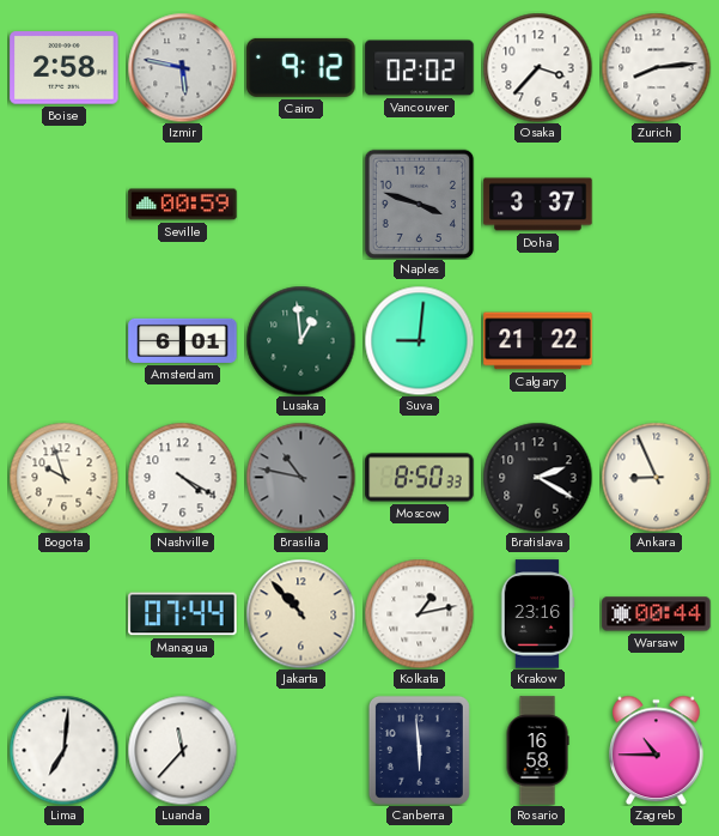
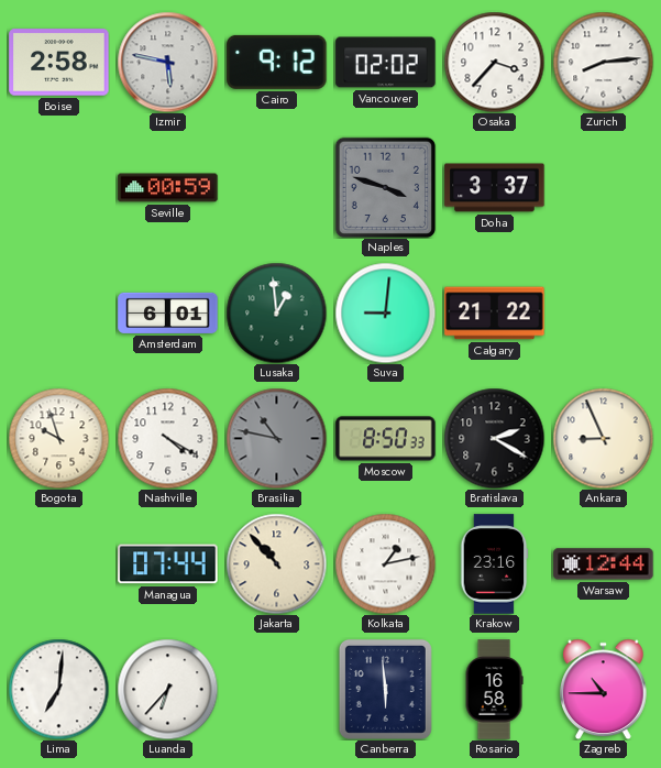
Warsaw: 00:44 -> 12:44 (604, 564)
Luanda: 11:37 -> 6:37 (167, 689)
